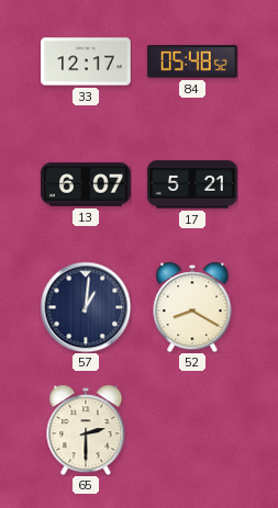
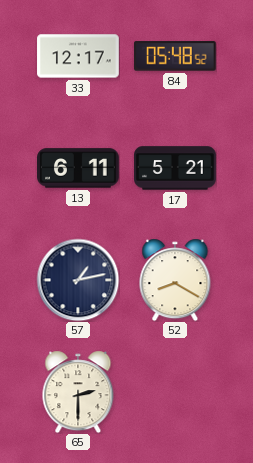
13: 6:07 -> 6:11 (79, 168)
57: 1:01 -> 1:13 (78, 280)
